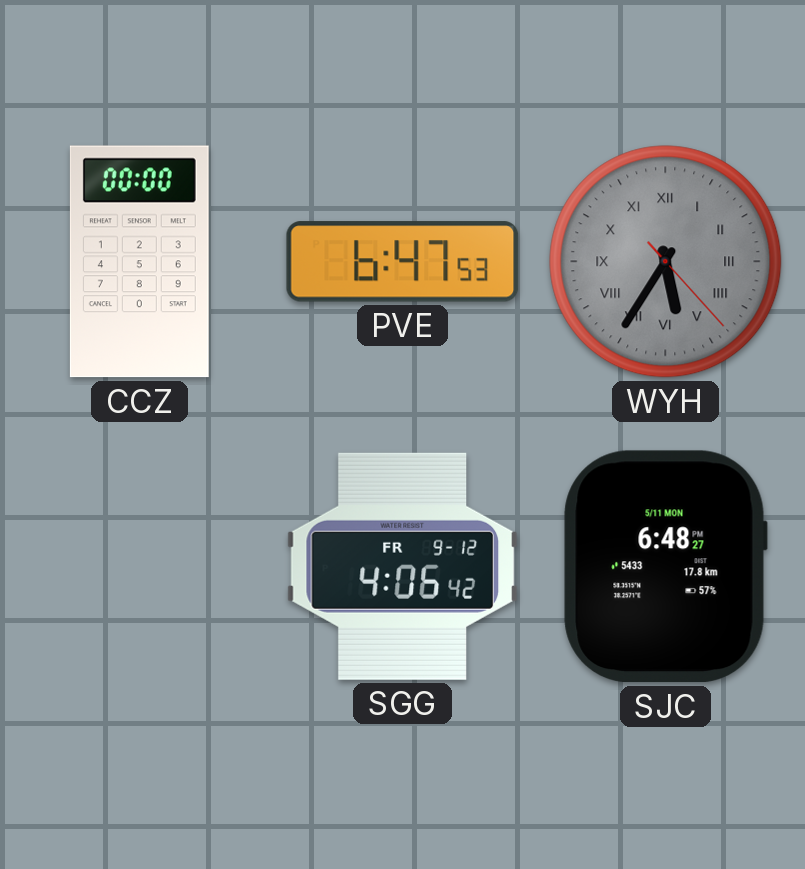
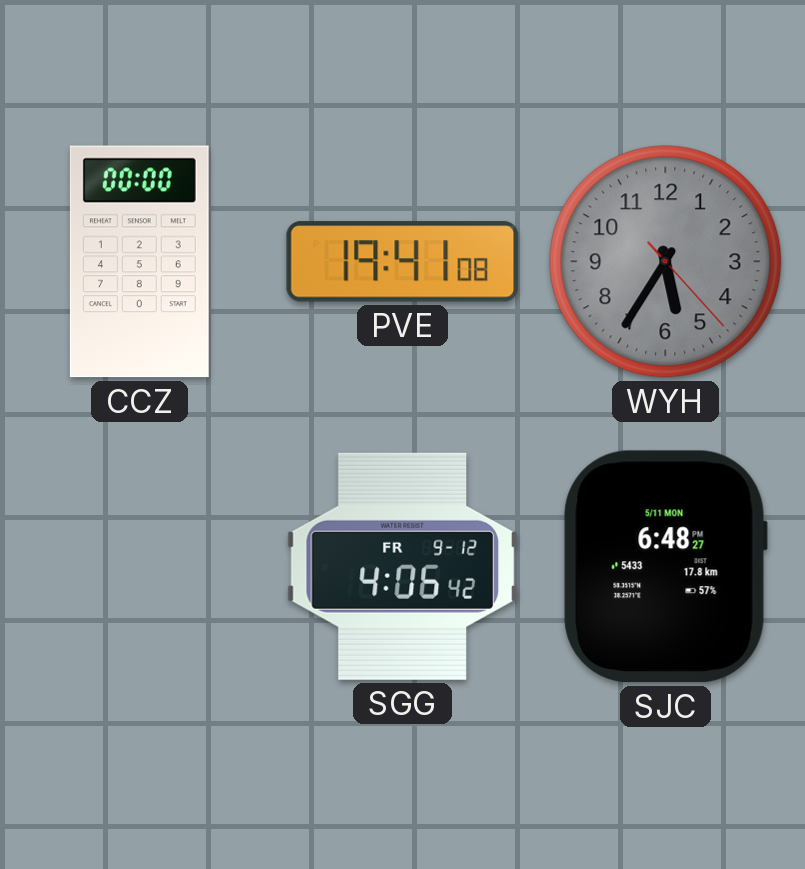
PVE: 6:47 -> 19:41 (403, 262)
WYH numerals: Roman -> Arabic (666, 262)
